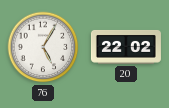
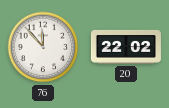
76: 5:05 -> 11:53 (43, 47)
